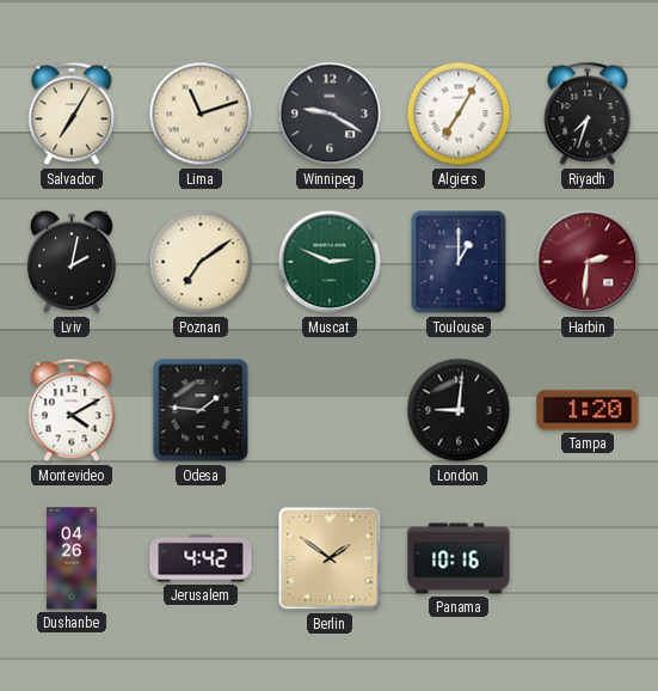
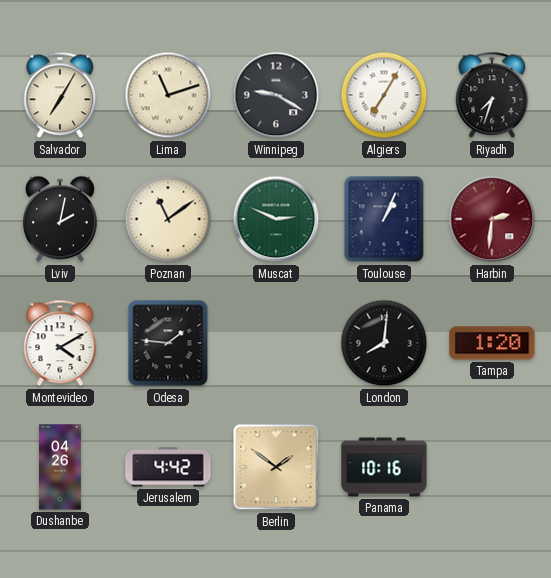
Poznan: 7:09 -> 11:09 (168, 219)
Toulouse: 1:00 -> 1:04 (384, 219)
London: 9:01 -> 8:01 (384, 343)
